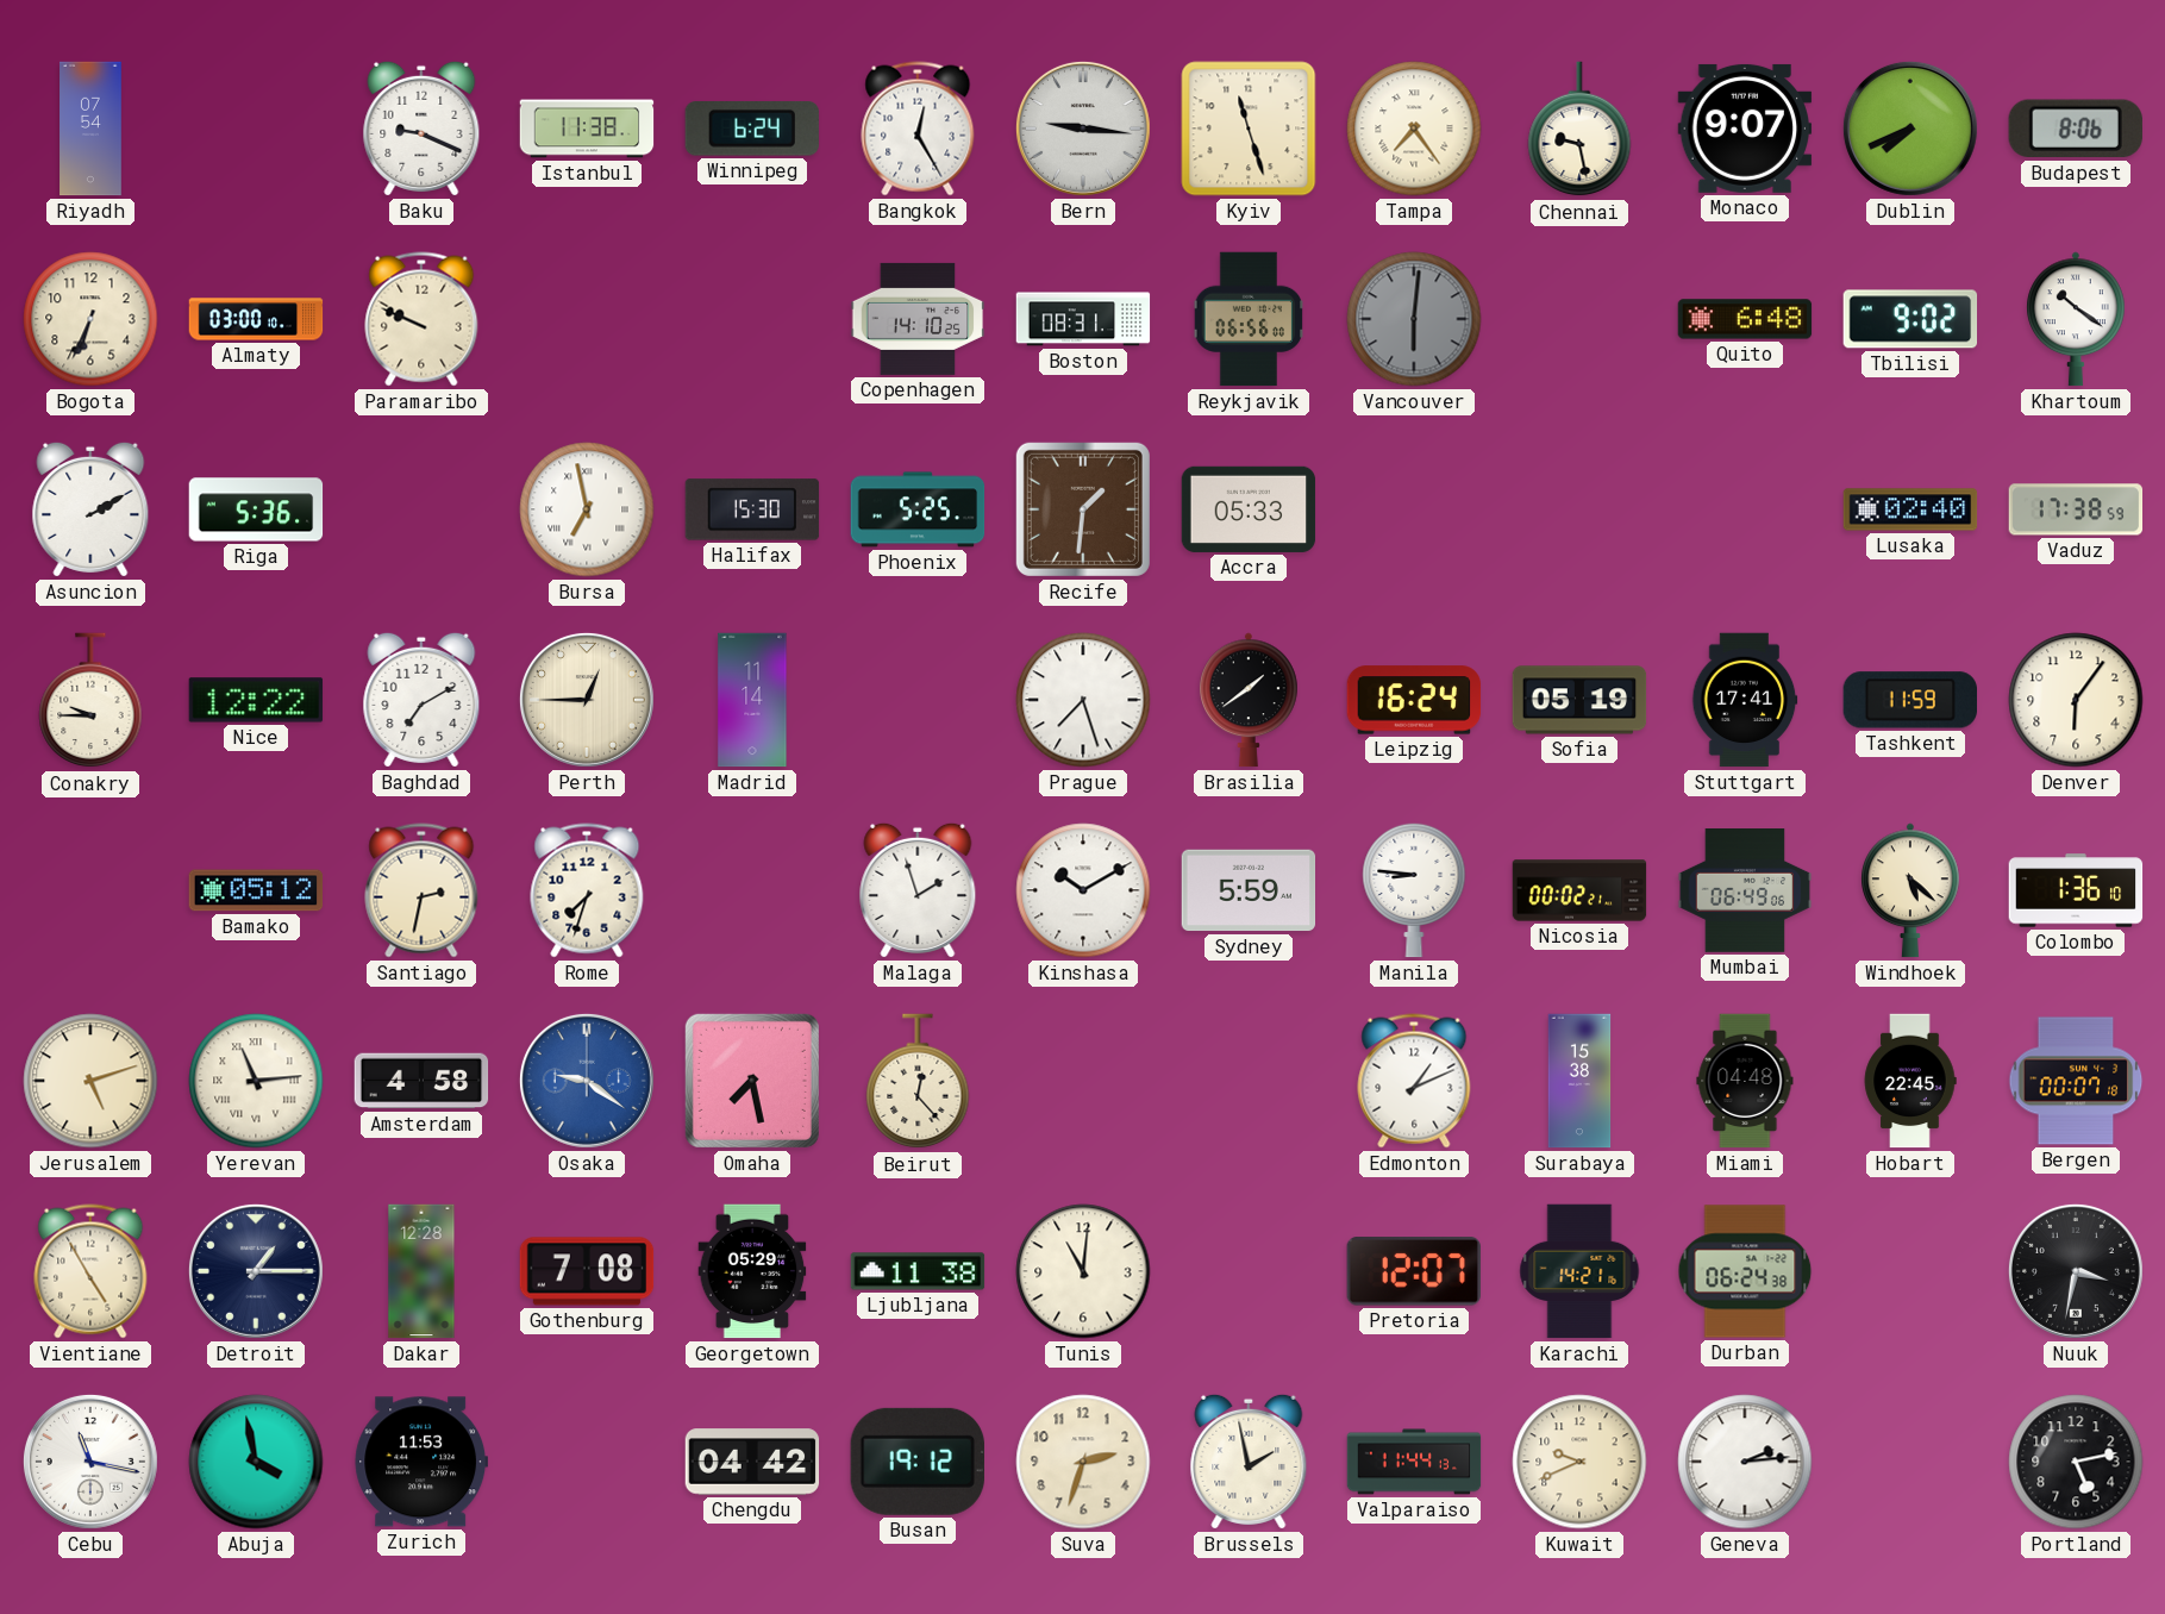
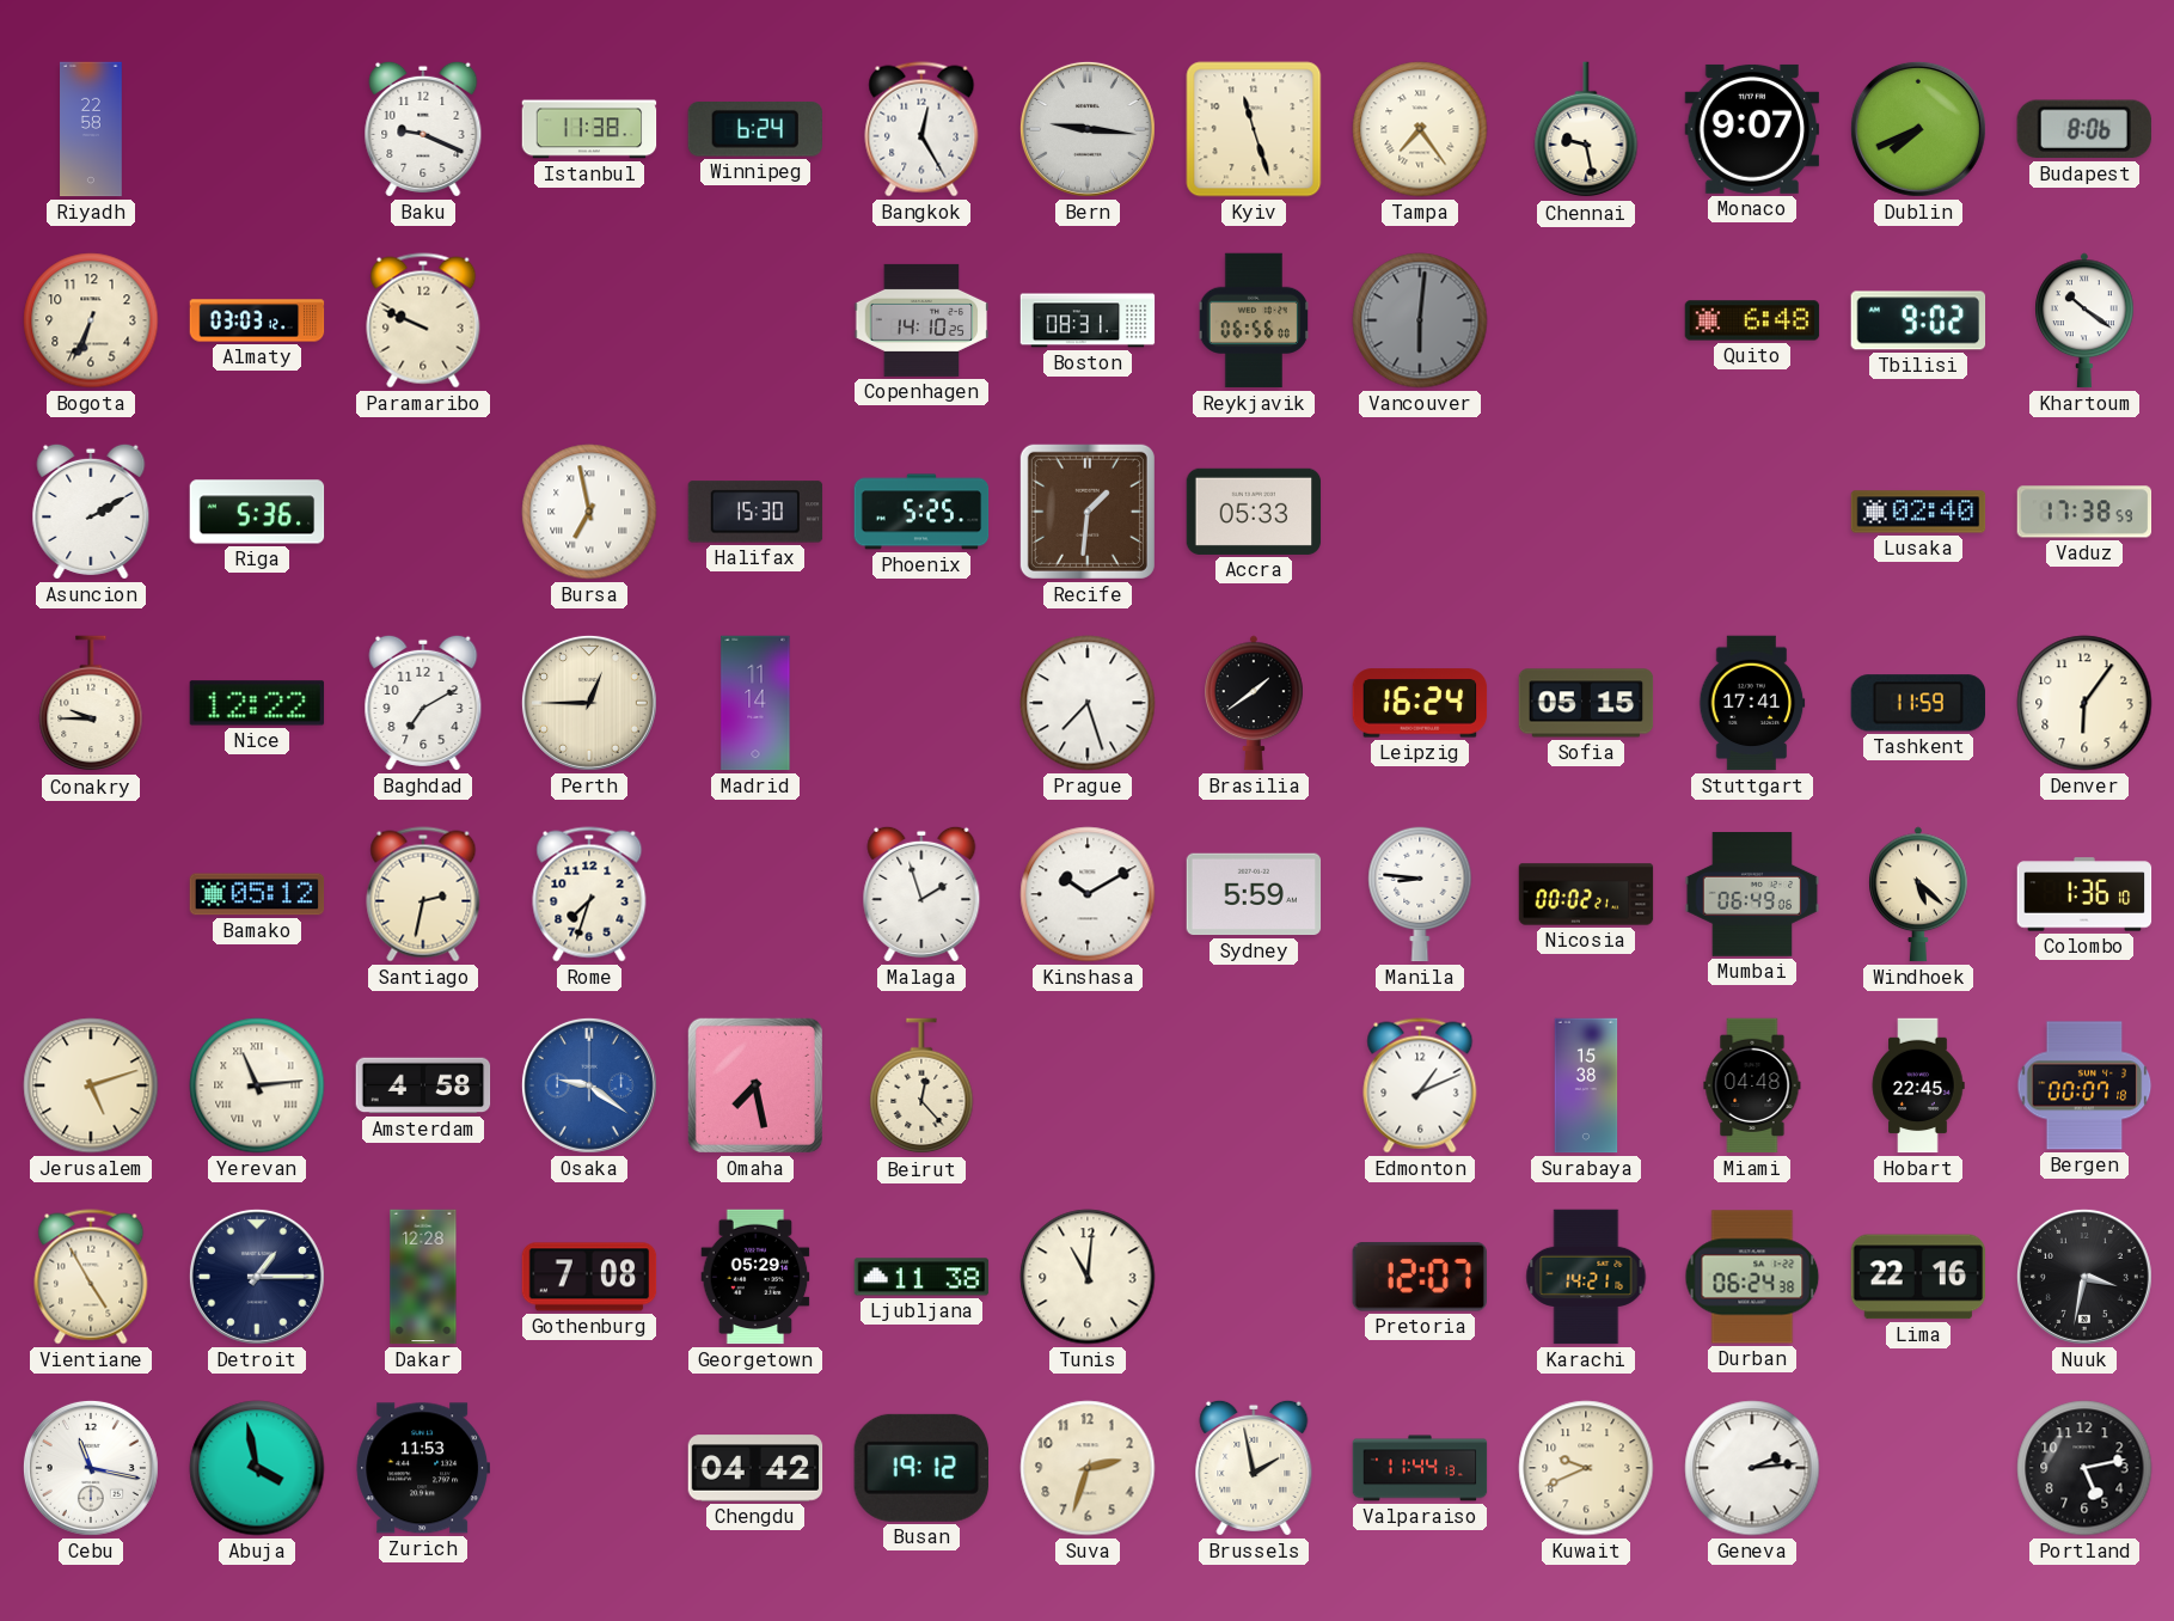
Riyadh: 07:54 -> 22:58 (91, 129)
Almaty: 03:00 -> 03:03 (257, 320)
Sofia: 05:19 -> 05:15 (1586, 703)
Lima: none -> 22:16 (1918, 1277)
